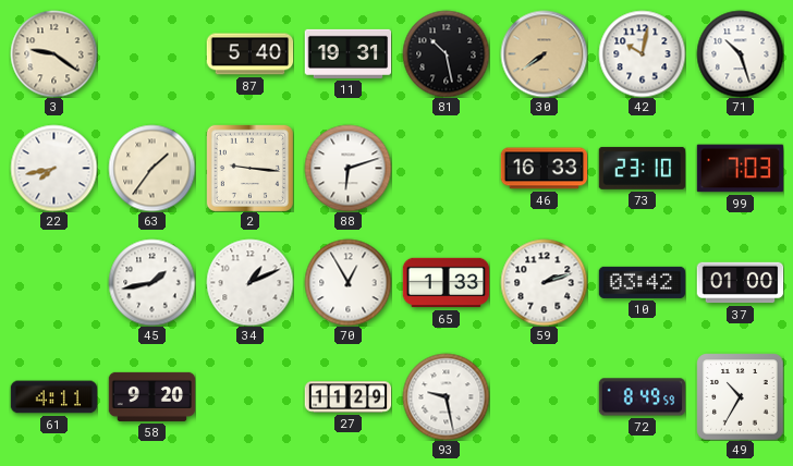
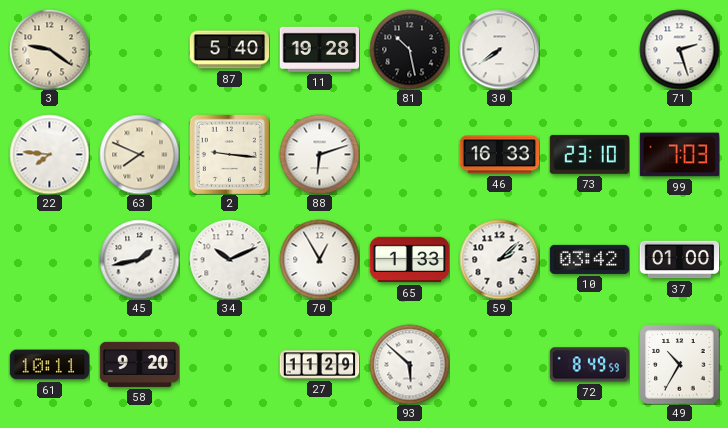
11: 19:31 -> 19:28 (319, 49)
30 dial: champagne -> white (499, 49)
42: 10:02 -> none (642, 53)
71: 10:27 -> 2:27 (679, 49)
22: 7:43 -> 7:46 (49, 154)
63: 1:36 -> 7:49 (139, 154)
34: 1:11 -> 10:11 (229, 259)
59: 2:12 -> 2:08 (499, 259)
61: 4:11 -> 10:11 (49, 365)
93: 9:28 -> 5:52 (409, 364)
